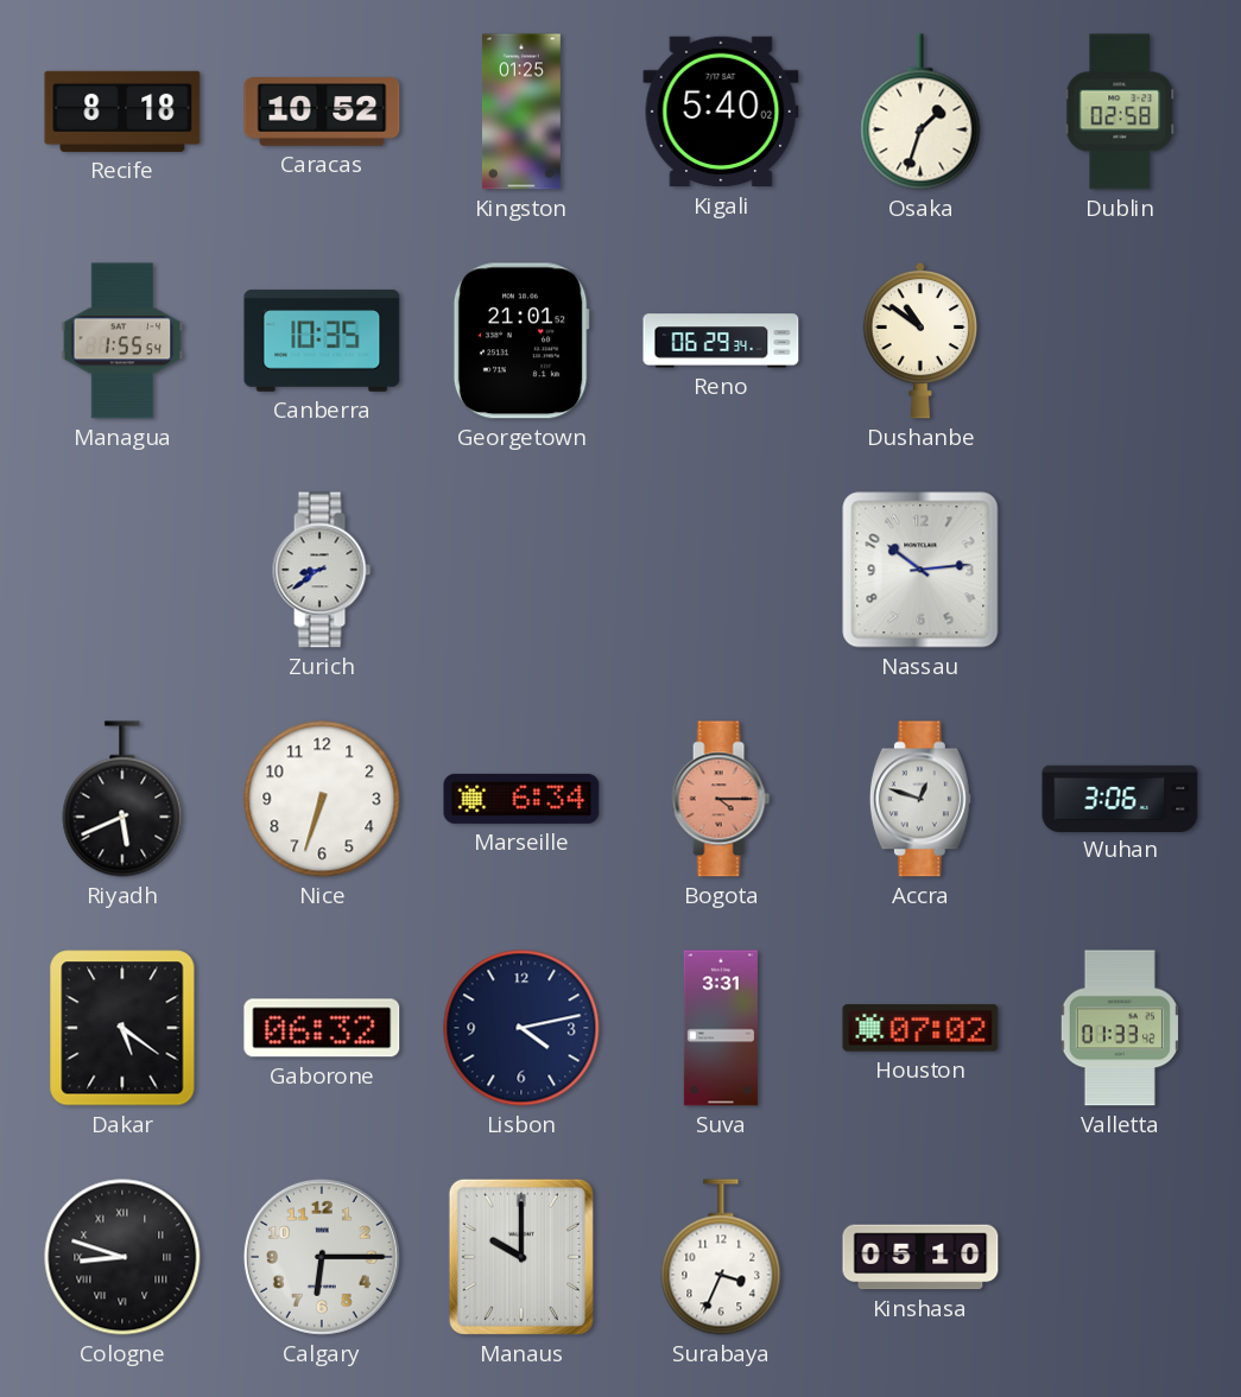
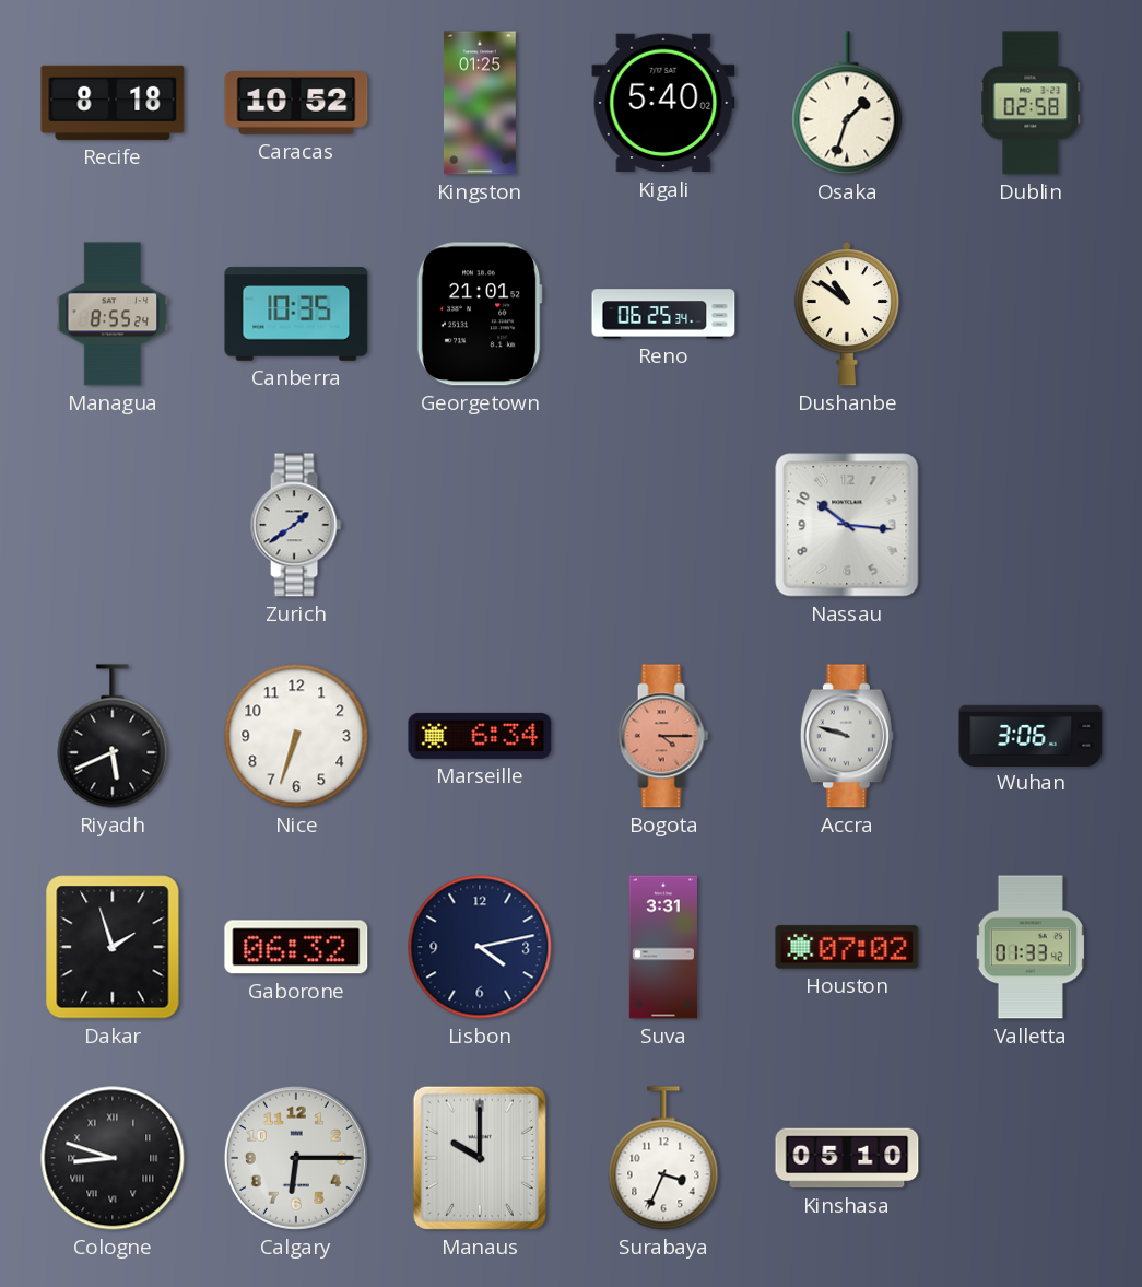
Managua: 1:55 -> 8:55 (113, 314)
Reno: 06:29 -> 06:25 (663, 314)
Zurich: 8:39 -> 1:39 (296, 525)
Nassau: 10:14 -> 10:16 (847, 525)
Accra: 12:48 -> 9:48 (847, 736)
Dakar: 5:21 -> 1:57 (113, 947)
